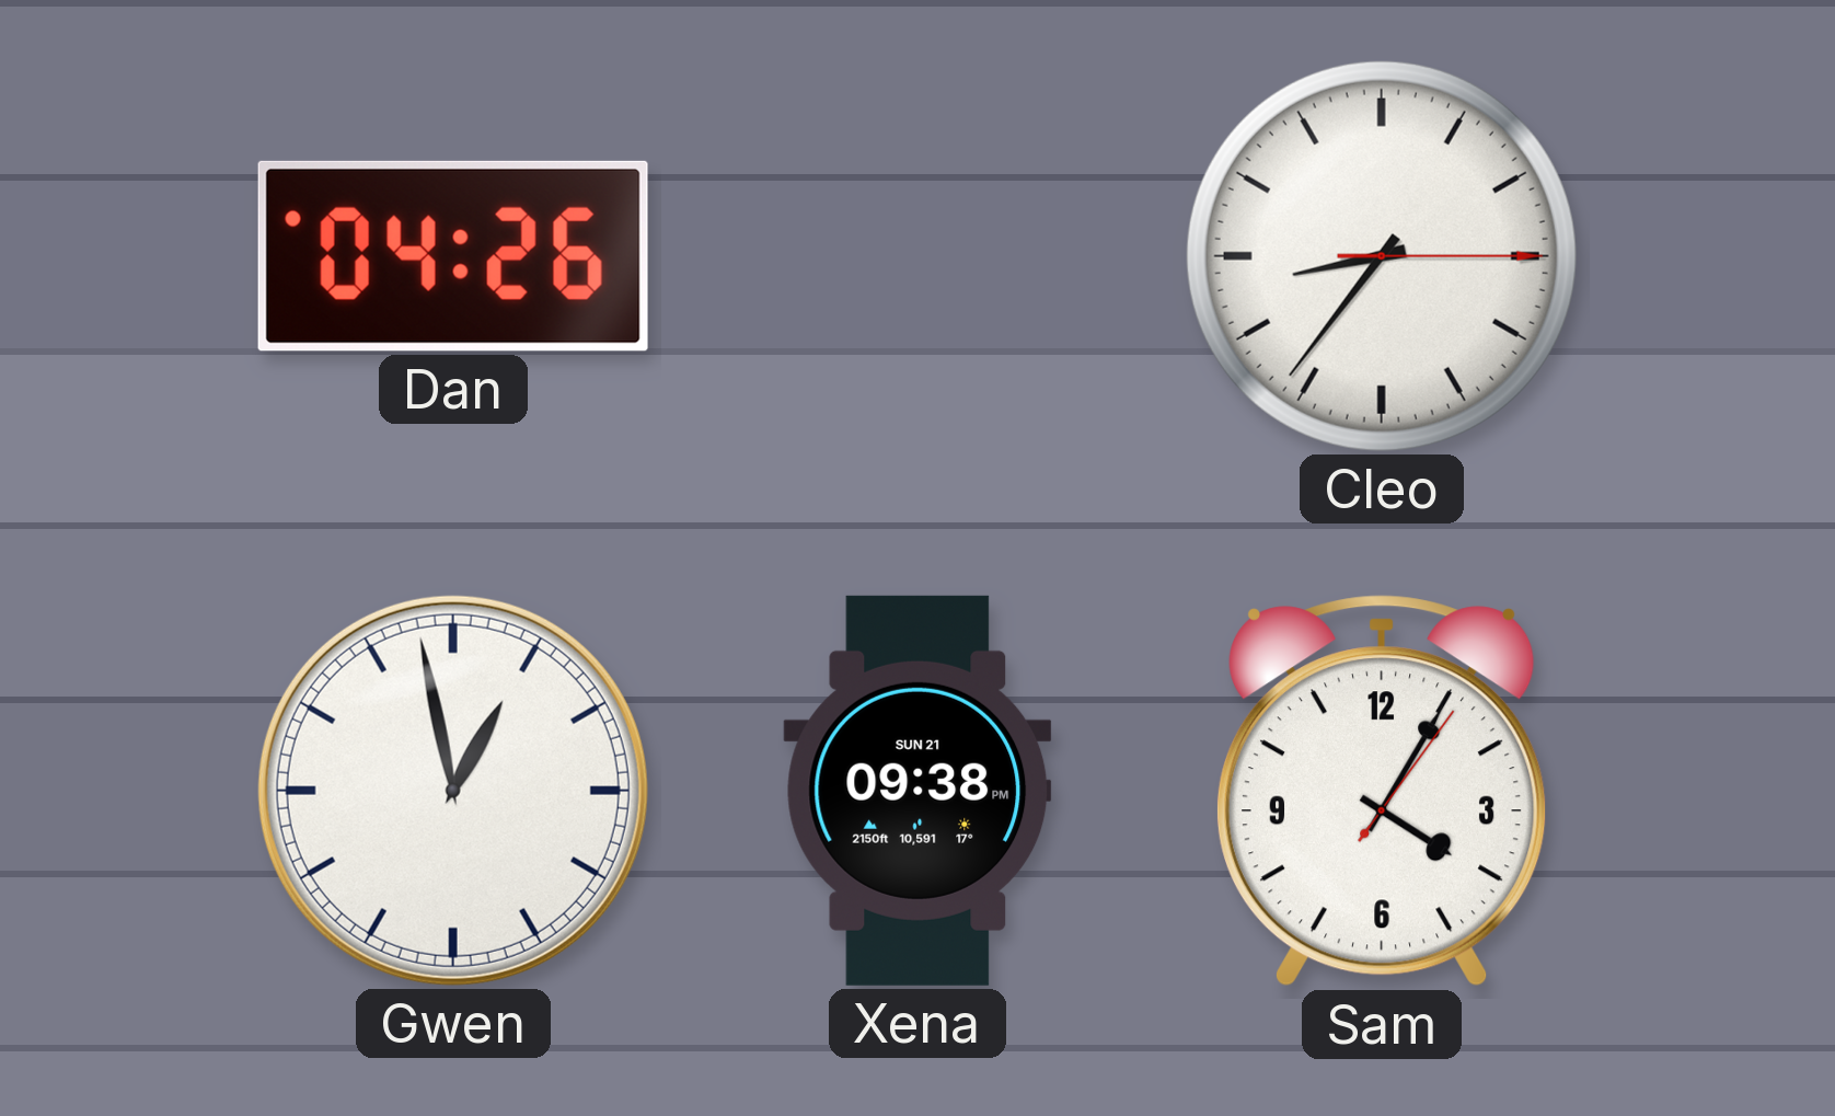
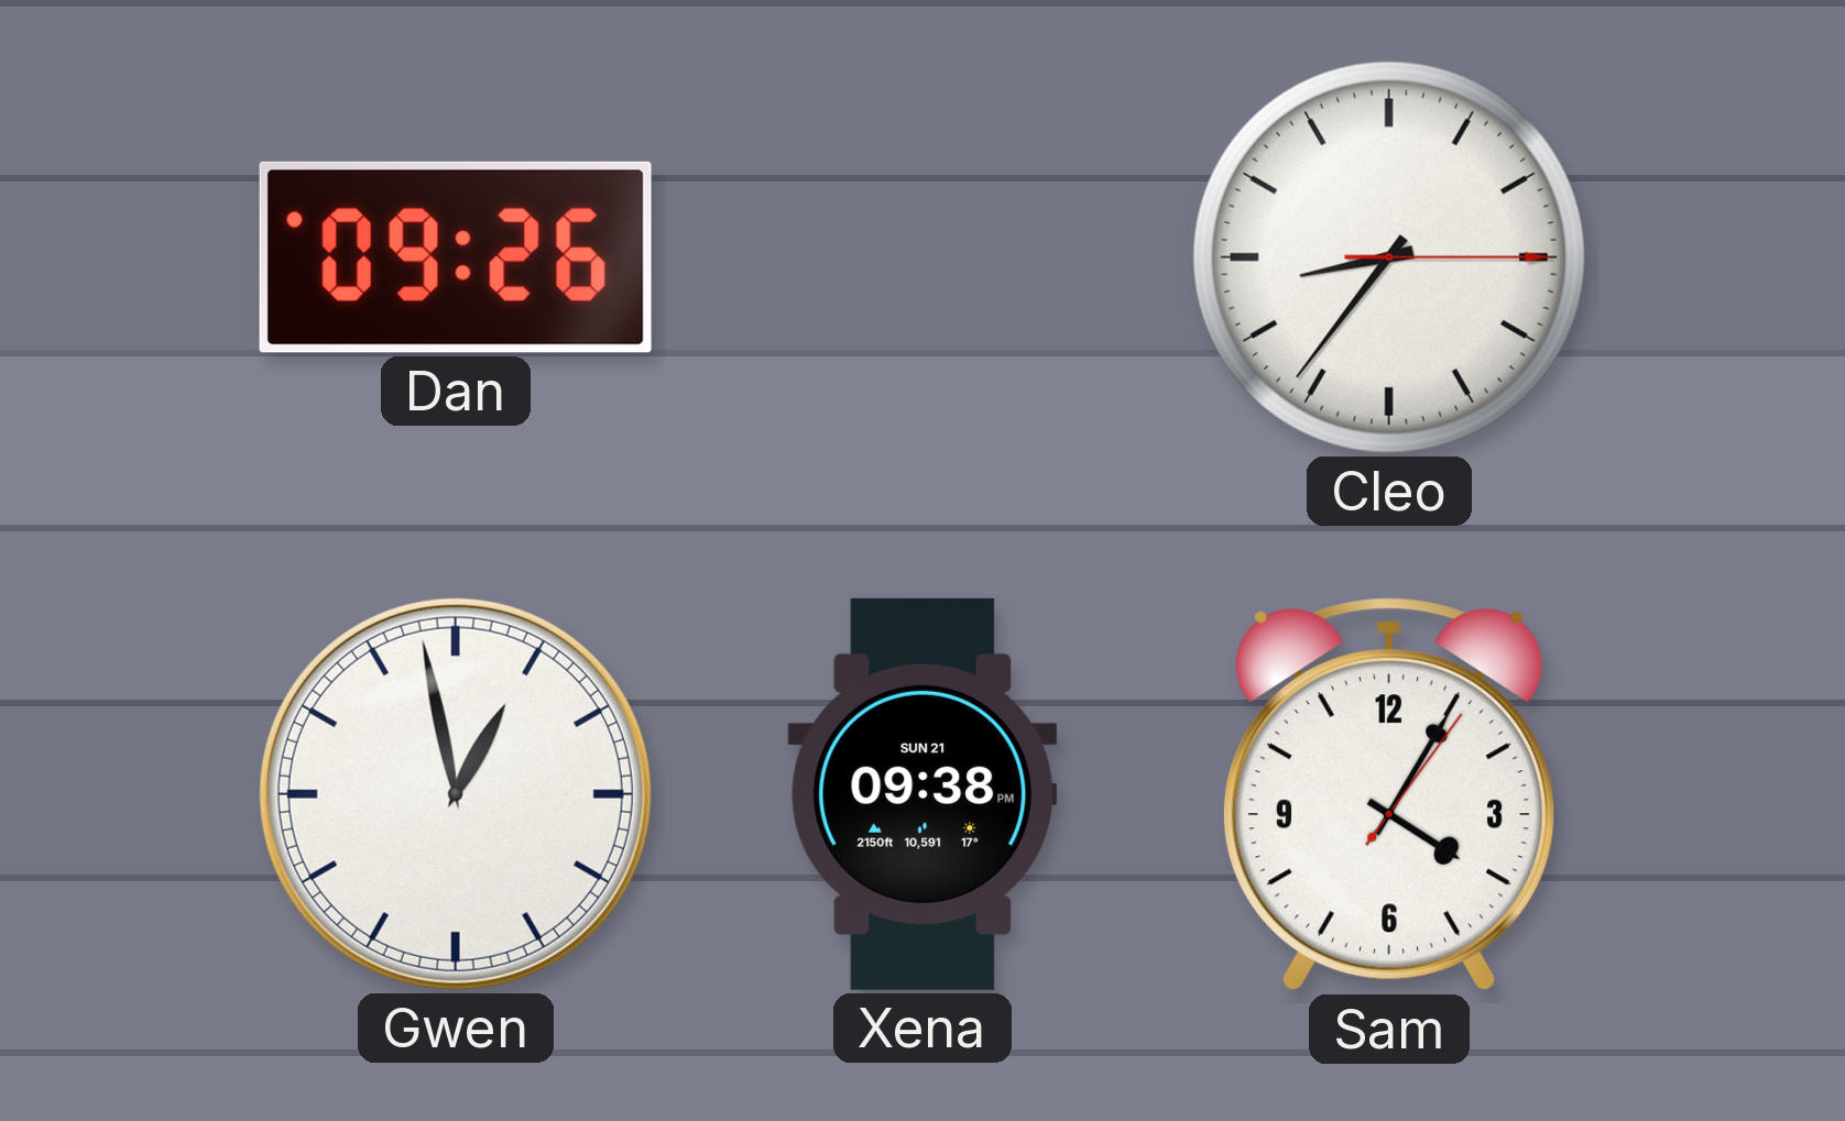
Dan: 04:26 -> 09:26 (456, 257)
